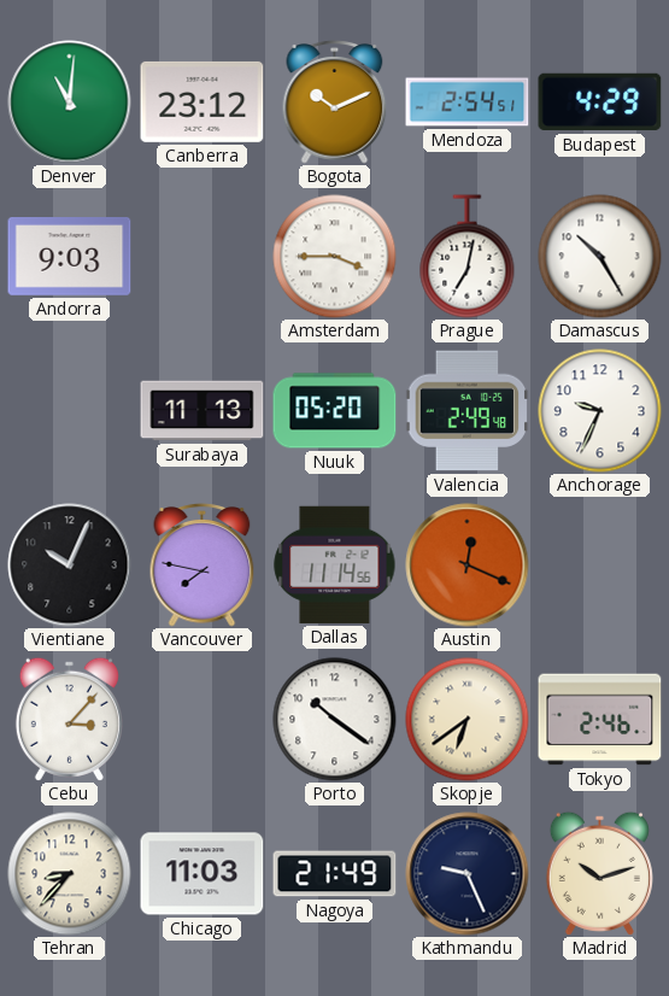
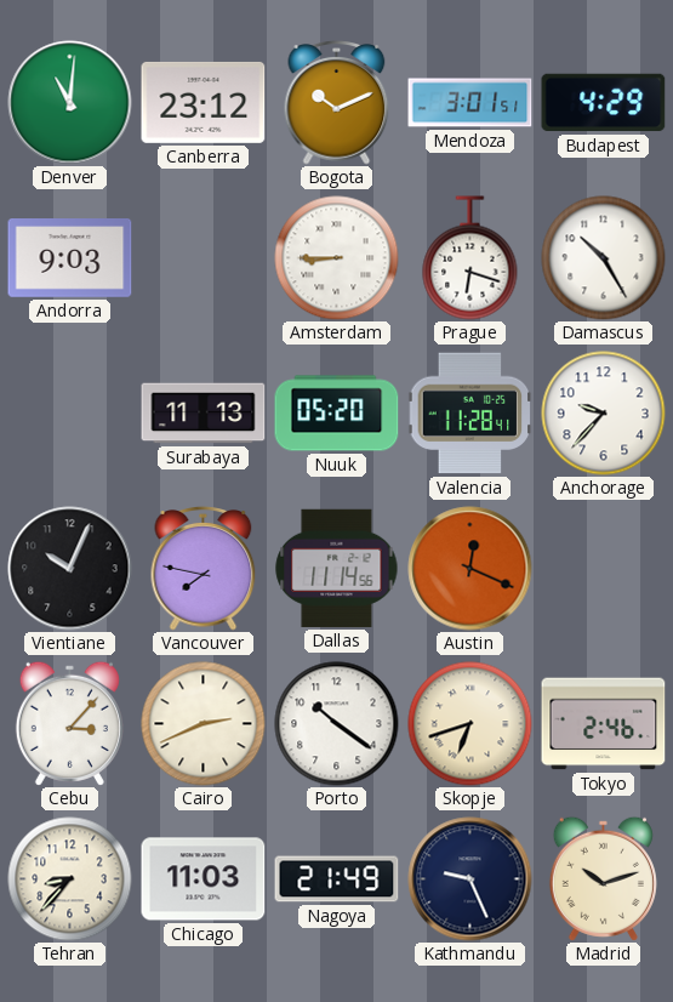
Mendoza: 2:54 -> 3:01 (470, 103)
Amsterdam: 3:45 -> 8:45 (337, 258)
Prague: 7:02 -> 6:18 (470, 258)
Valencia: 2:49 -> 11:28 (469, 414)
Anchorage: 9:34 -> 9:37 (604, 414)
Cairo: none -> 2:41 (204, 724)
Skopje: 6:39 -> 6:42 (470, 724)
